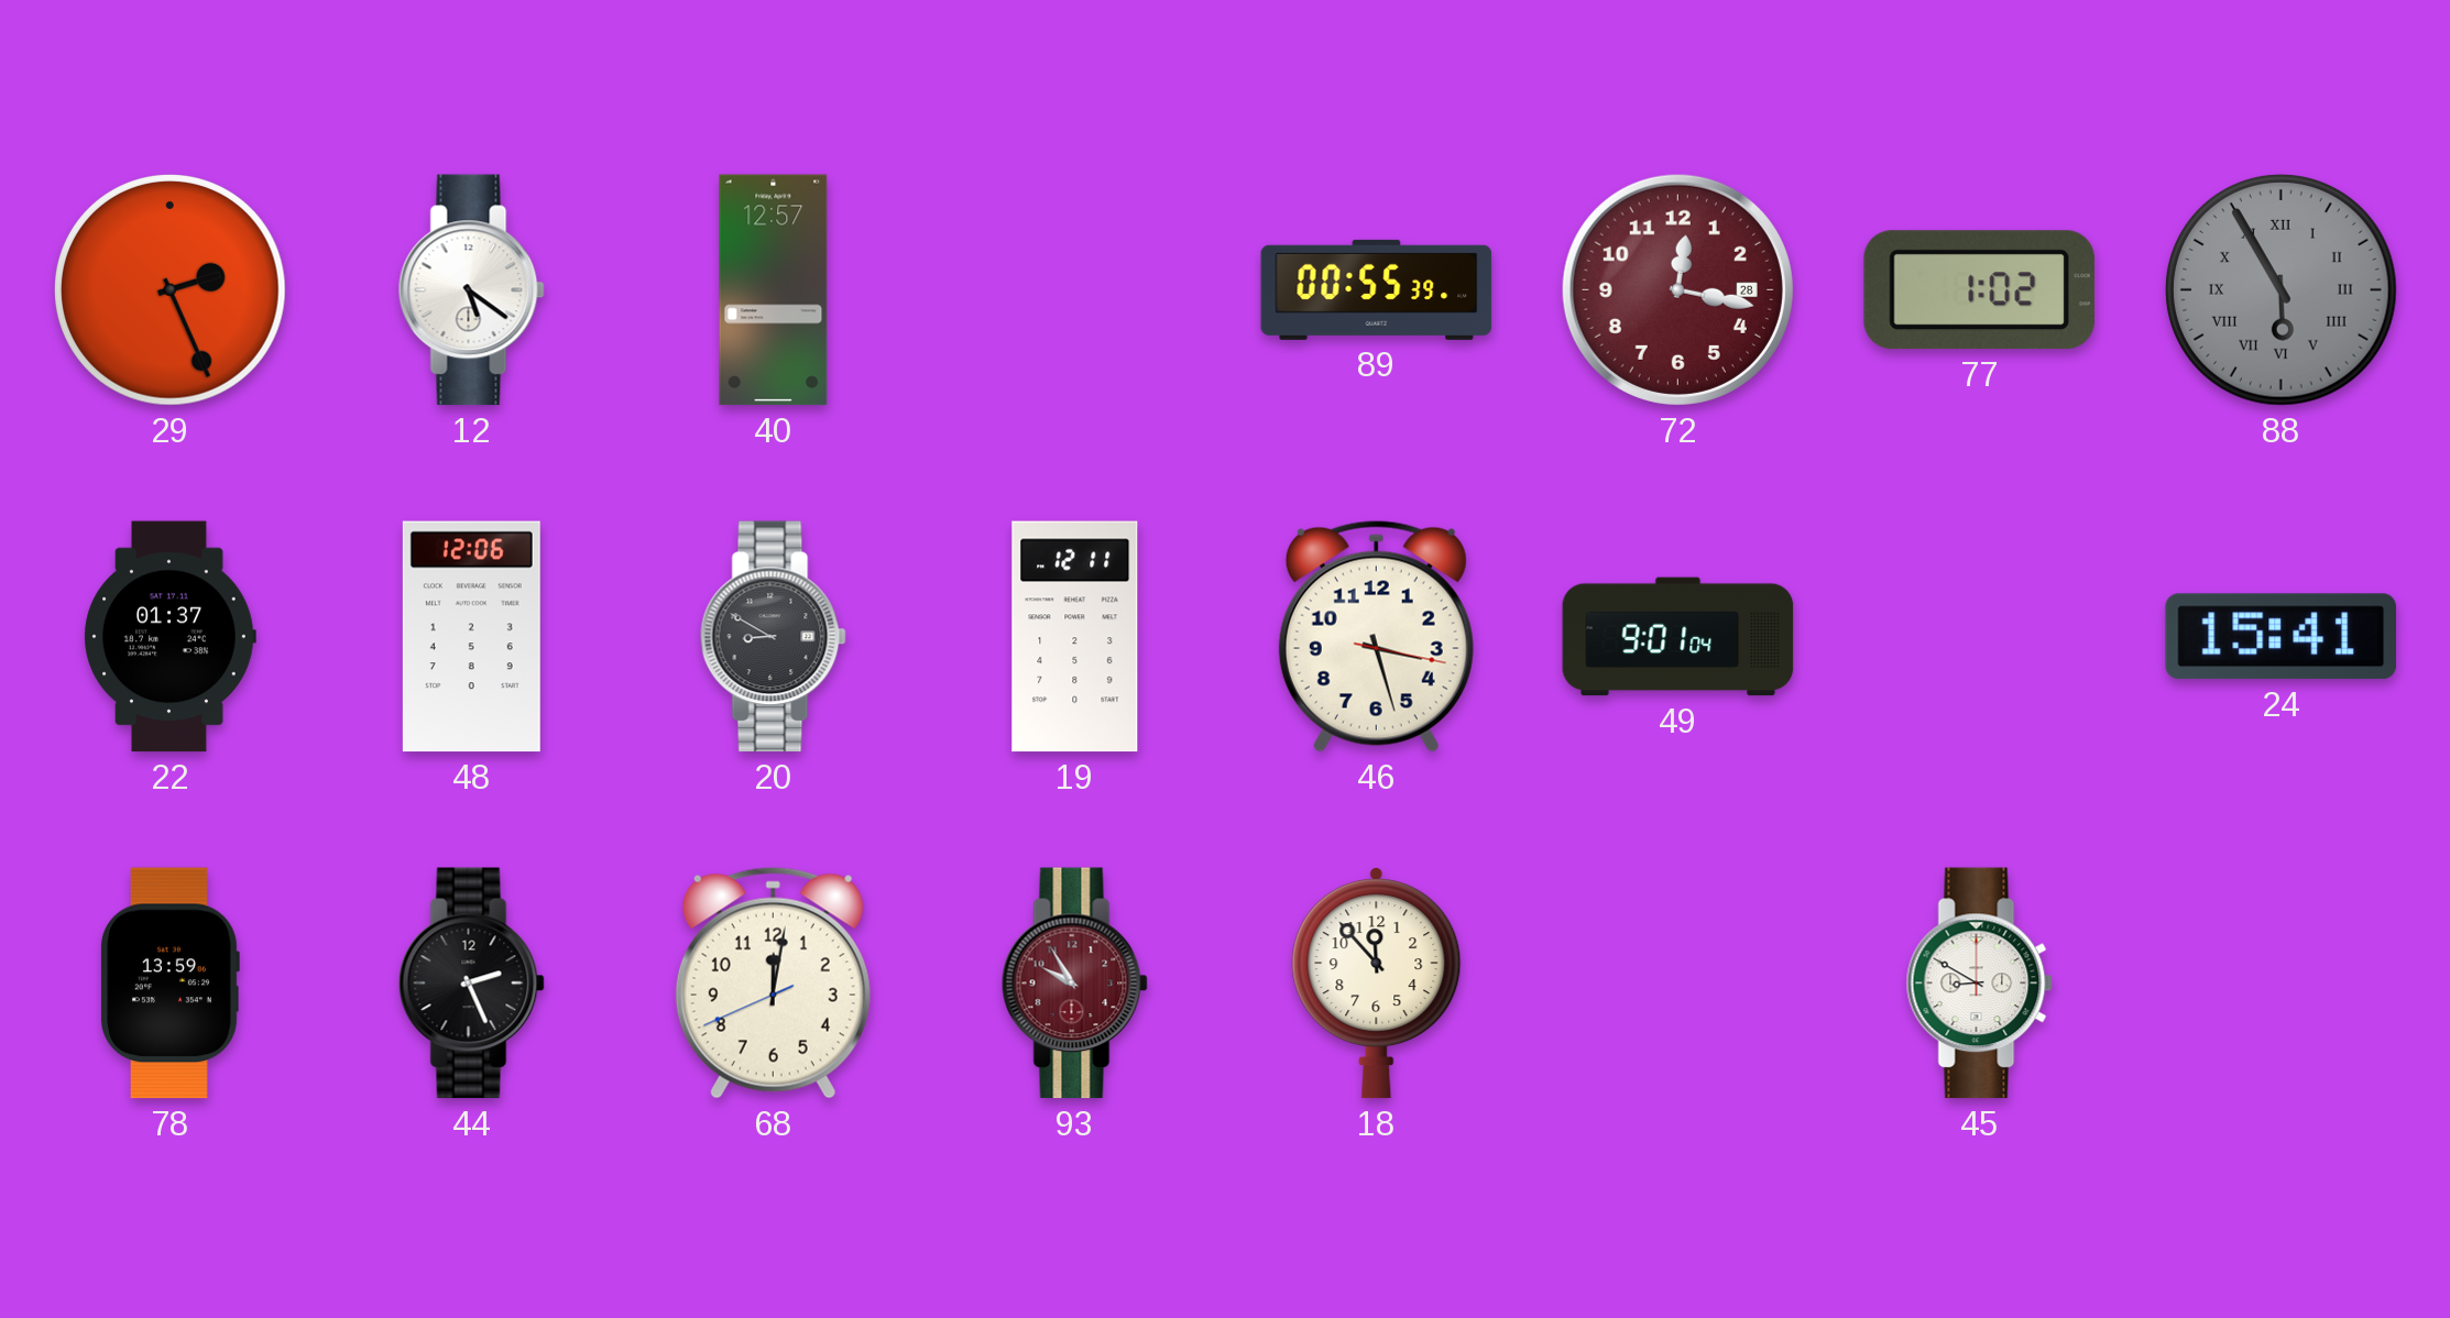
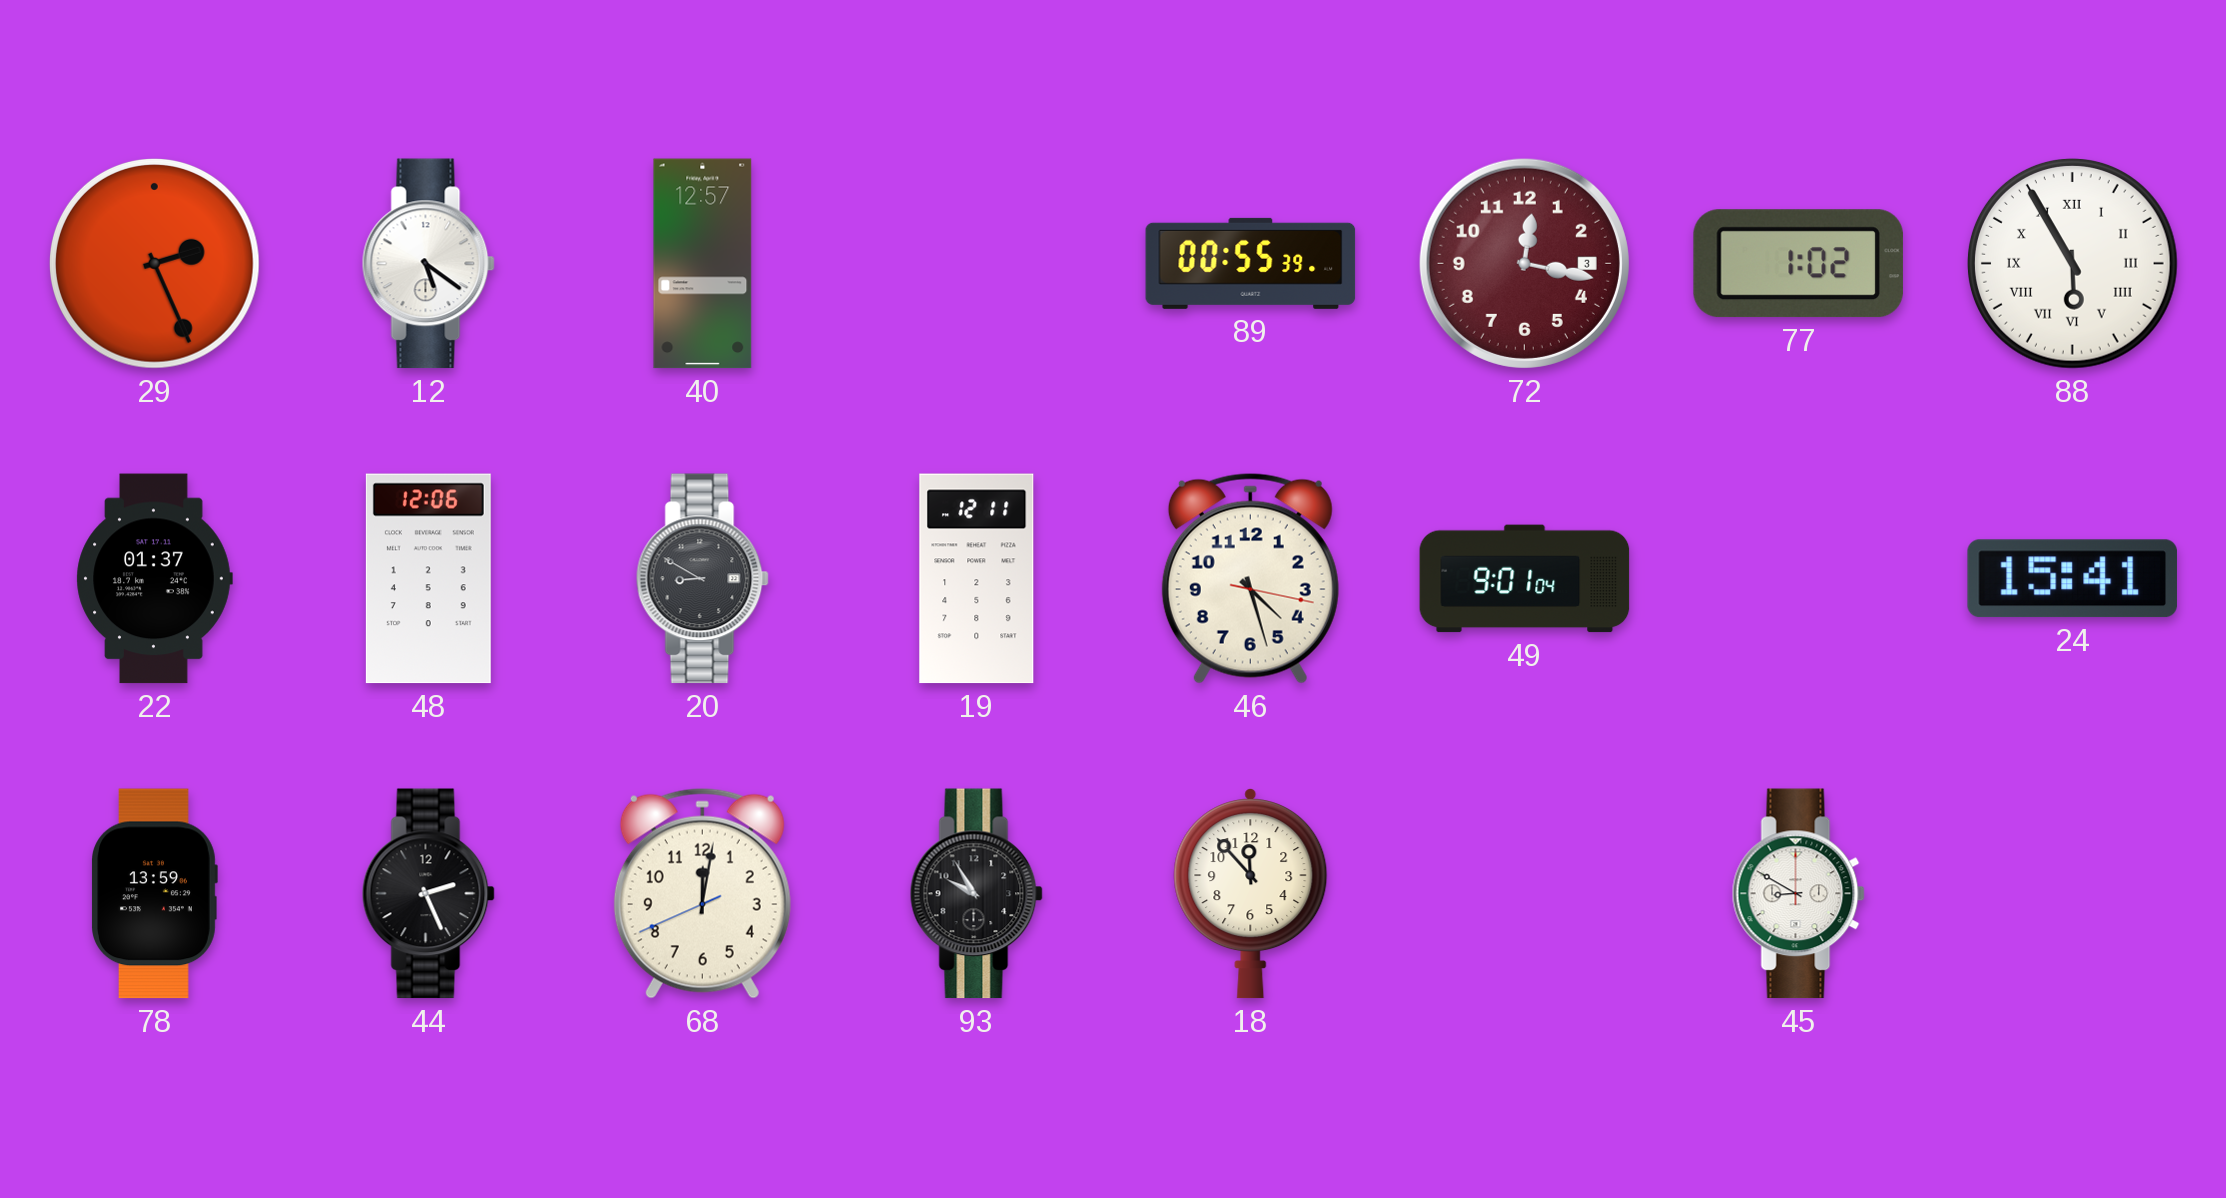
72 date: 28 -> 3 (1524, 263)
88 dial: grey -> white (2073, 264)
46: 3:27 -> 4:27 (1250, 578)
93 dial: burgundy -> black (976, 894)
